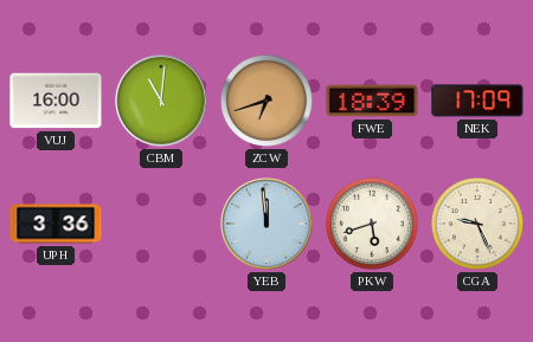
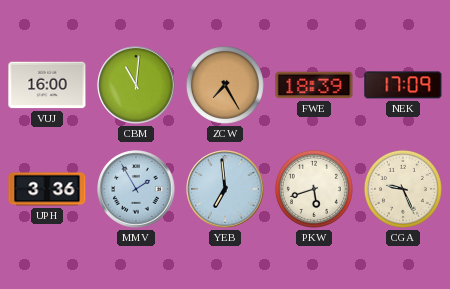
ZCW: 6:42 -> 7:25 (225, 85)
MMV: none -> 1:55 (136, 189)
YEB: 11:59 -> 6:59 (225, 189)
